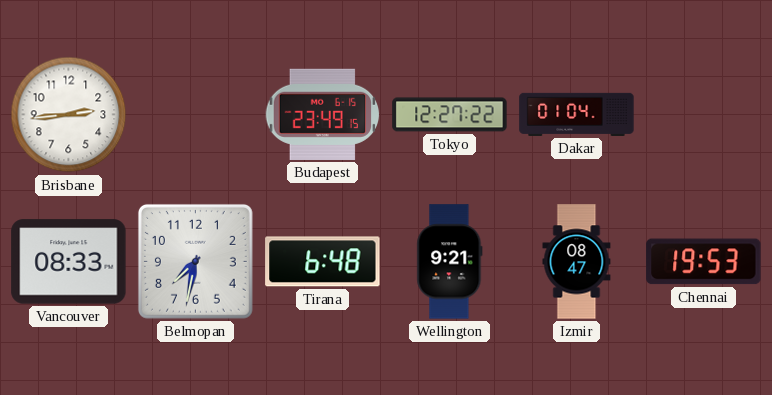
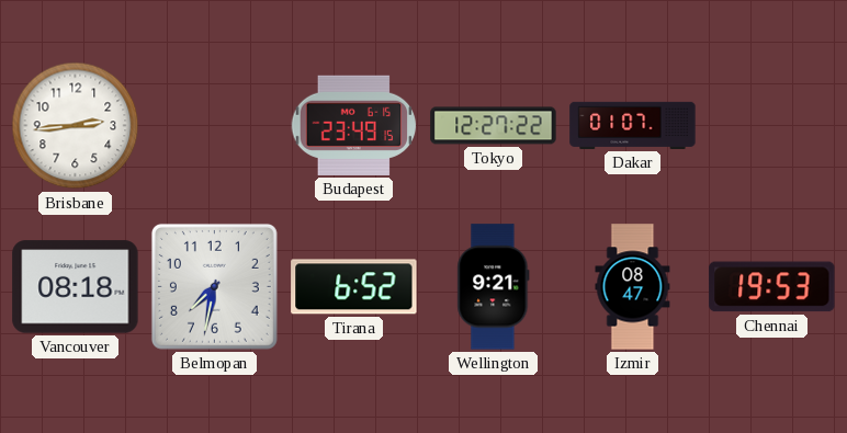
Dakar: 01:04 -> 01:07 (633, 125)
Vancouver: 08:33 -> 08:18 (76, 287)
Tirana: 6:48 -> 6:52 (354, 287)
